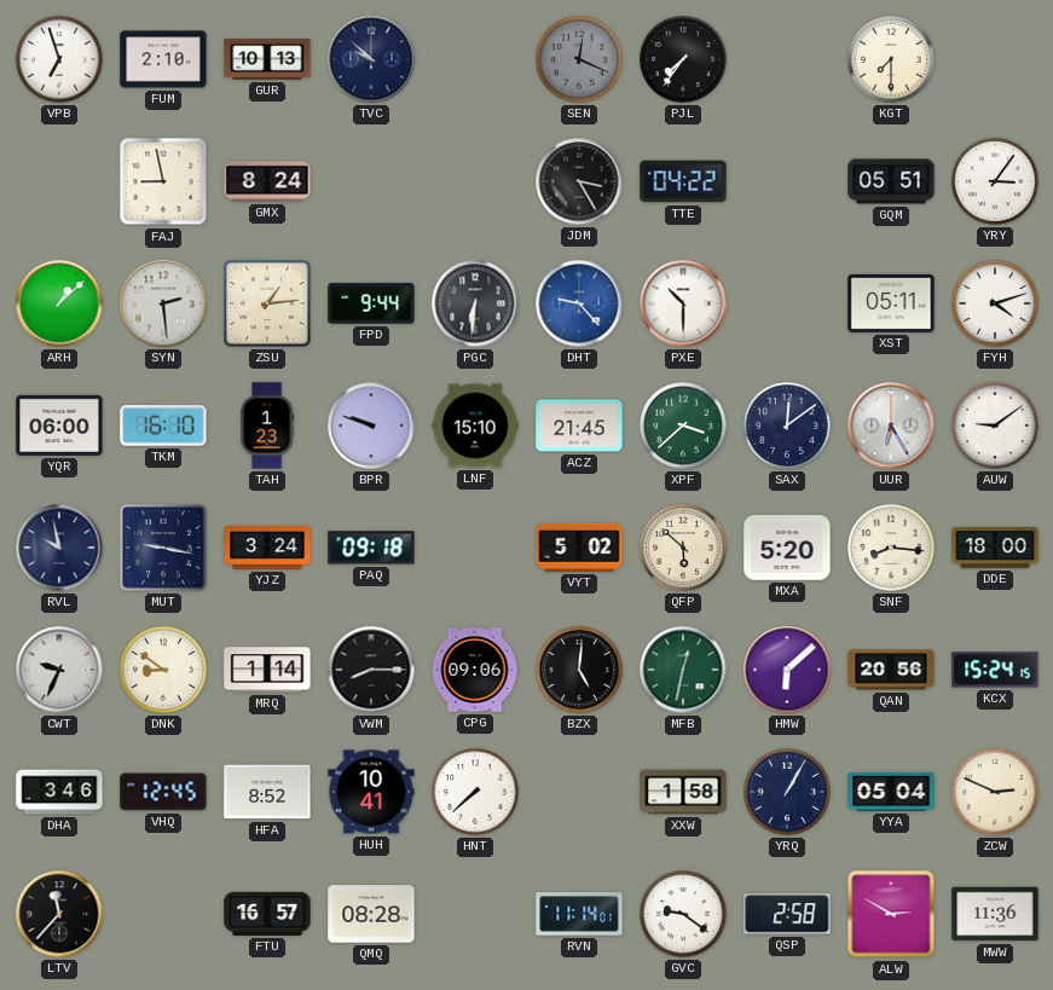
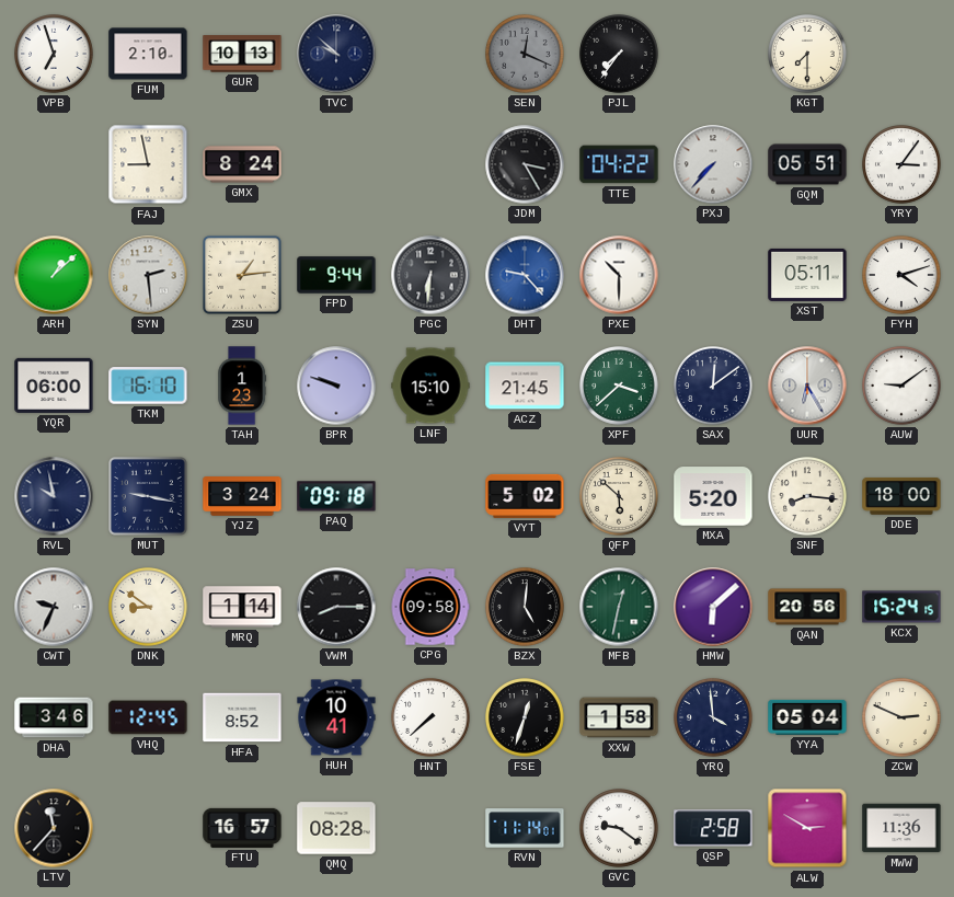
PXJ: none -> 7:37 (713, 164)
CPG: 09:06 -> 09:58 (430, 607)
FSE: none -> 12:33 (526, 718)
YRQ: 1:05 -> 3:59 (714, 718)
